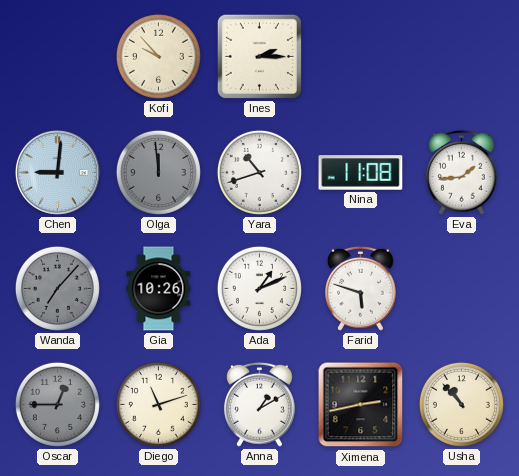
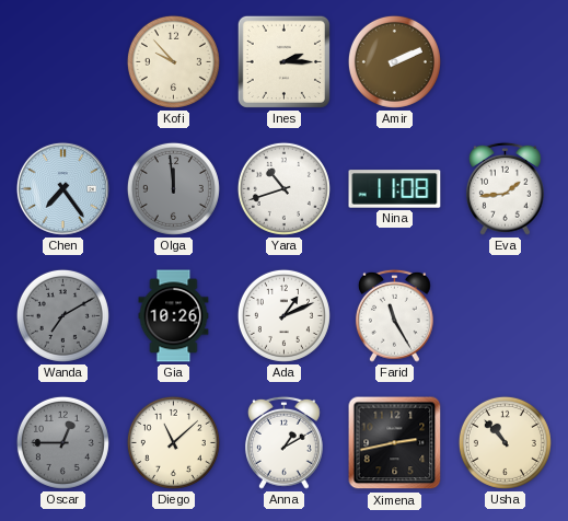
Amir: none -> 2:11 (394, 61)
Chen: 9:01 -> 7:24 (62, 188)
Wanda: 7:07 -> 7:10 (62, 315)
Farid: 5:48 -> 11:25 (395, 315)
Diego: 11:12 -> 11:08 (173, 442)
